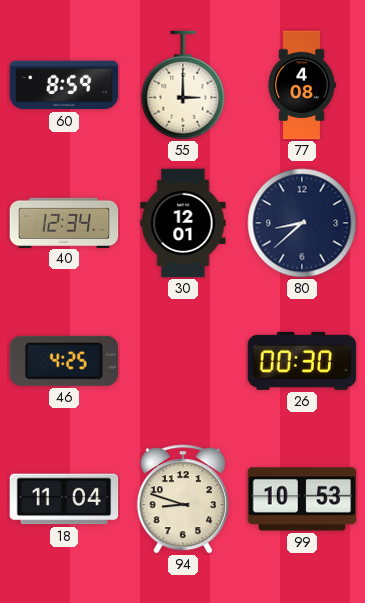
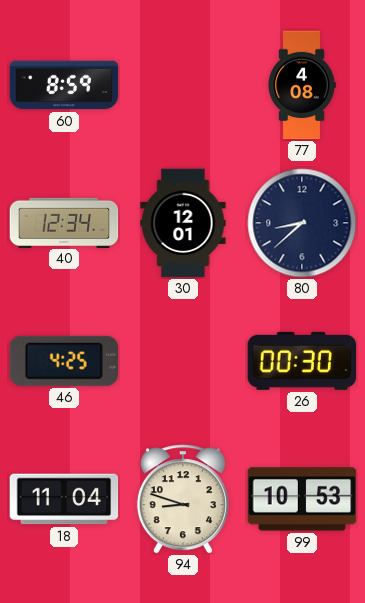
55: 3:00 -> none (183, 85)
